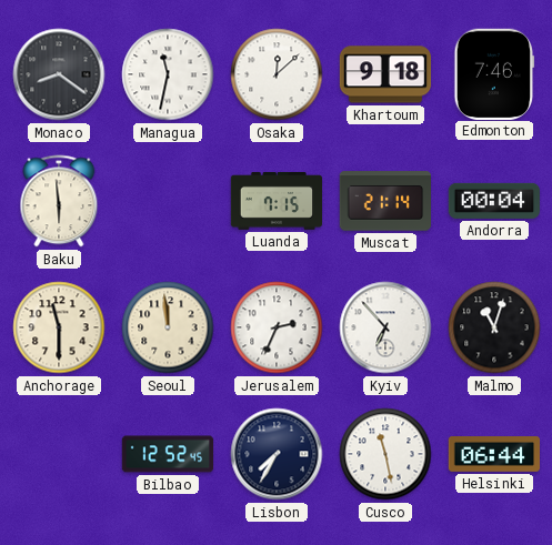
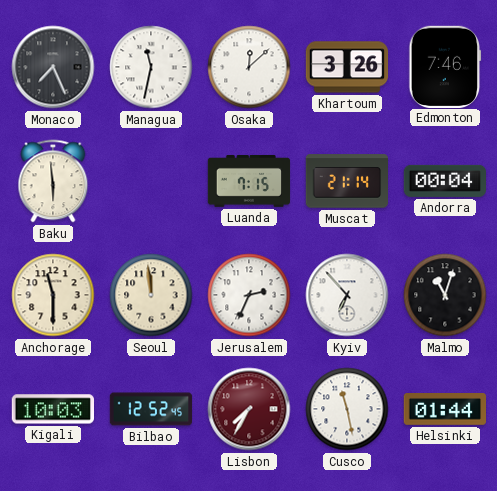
Monaco: 8:21 -> 7:26 (53, 67)
Khartoum: 9:18 -> 3:26 (347, 67)
Kigali: none -> 10:03 (52, 409)
Lisbon dial: navy -> burgundy (249, 409)
Helsinki: 06:44 -> 01:44 (445, 410)
